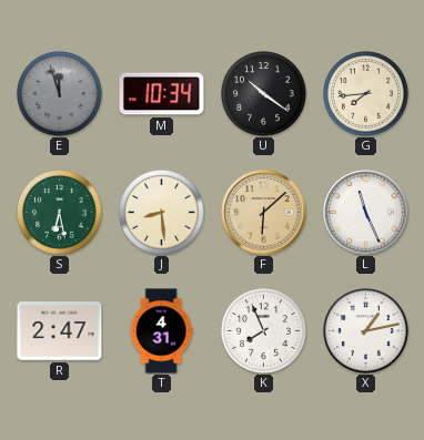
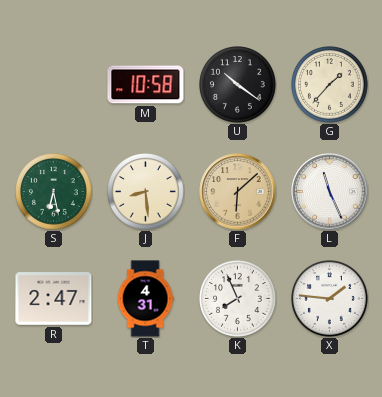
E: 11:57 -> none (60, 94)
M: 10:34 -> 10:58 (146, 85)
G: 7:44 -> 1:37 (330, 85)
X: 1:13 -> 1:46 (330, 299)
